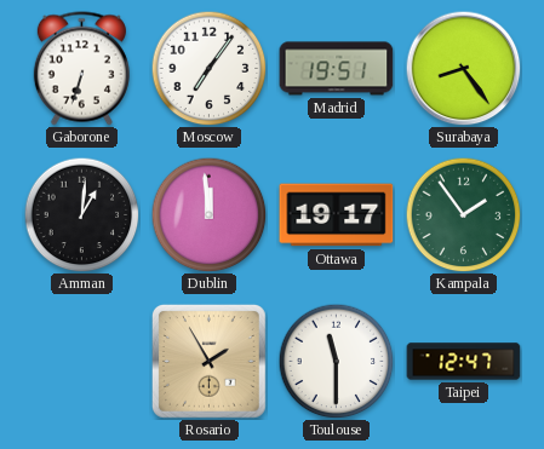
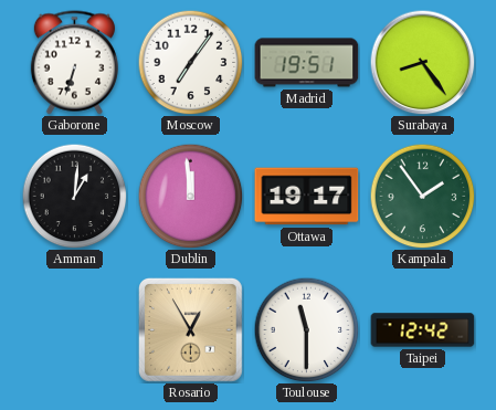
Rosario: 1:55 -> 12:55 (190, 329)
Taipei: 12:47 -> 12:42 (423, 330)
